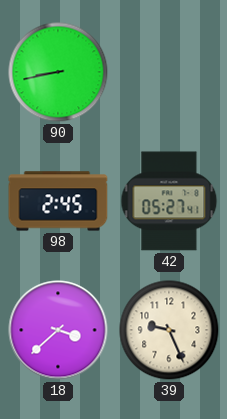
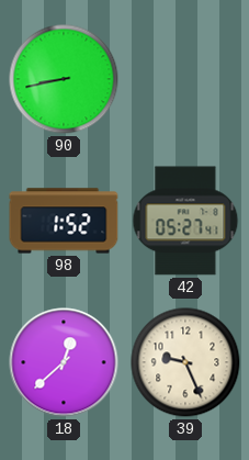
98: 2:45 -> 1:52 (64, 221)
18: 3:38 -> 12:38 (64, 362)
